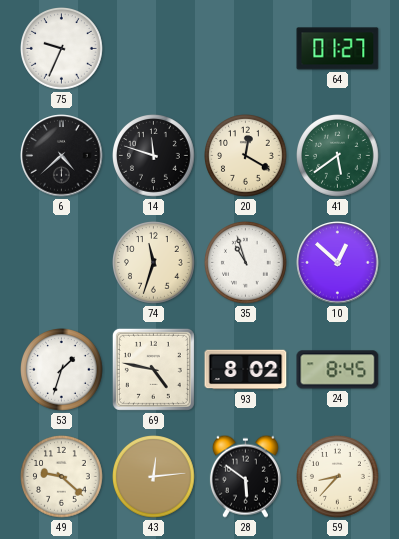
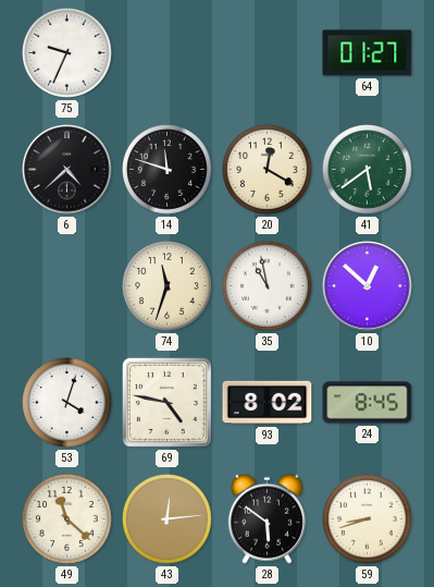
35: 10:57 -> 10:58 (268, 286)
53: 1:33 -> 4:03 (67, 403)
49: 9:22 -> 11:22 (67, 519)
59: 8:37 -> 8:42 (368, 519)
